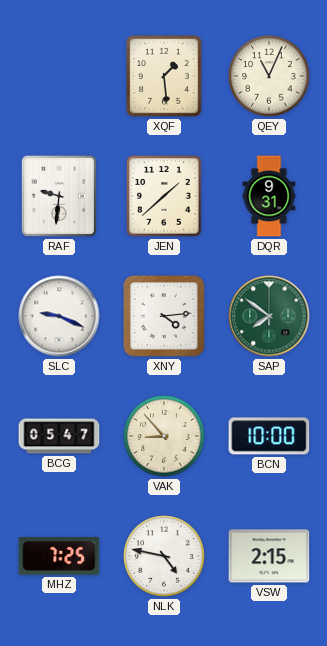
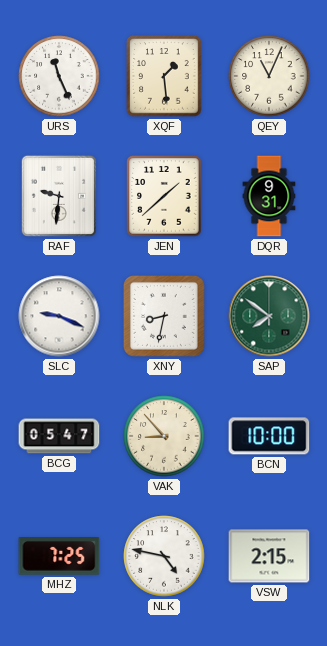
URS: none -> 11:26 (59, 76)
XNY: 4:14 -> 8:32 (164, 316)
